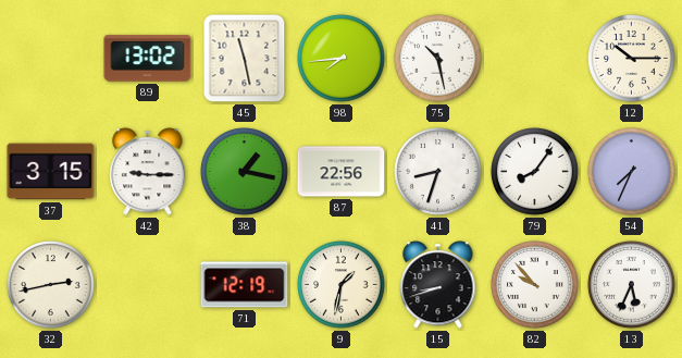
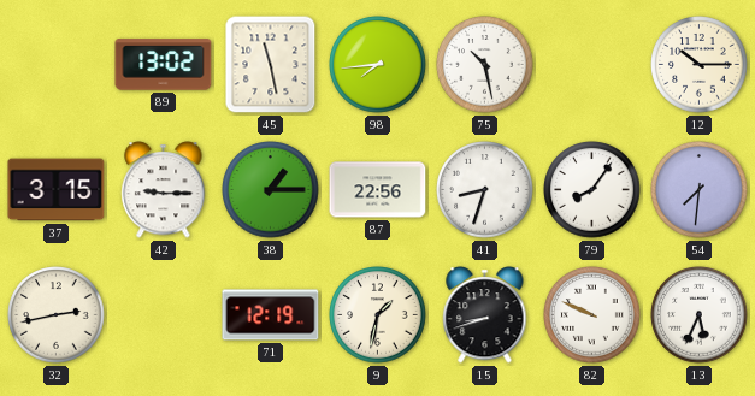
38: 1:17 -> 1:15 (271, 190)
54: 7:34 -> 7:31 (700, 190)
82: 9:53 -> 9:49 (592, 315)
